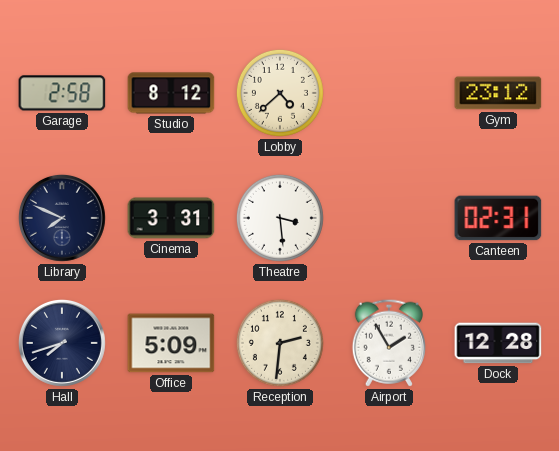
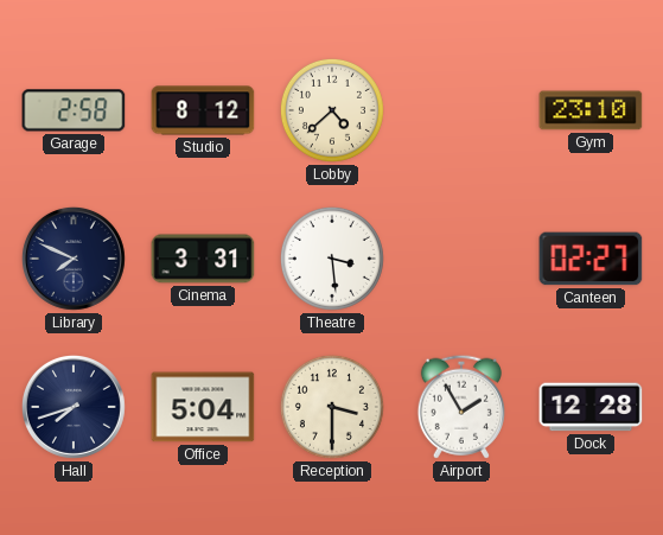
Gym: 23:12 -> 23:10 (591, 110)
Canteen: 02:31 -> 02:27 (591, 259)
Office: 5:09 -> 5:04 (203, 407)
Reception: 2:31 -> 3:30 (332, 407)
